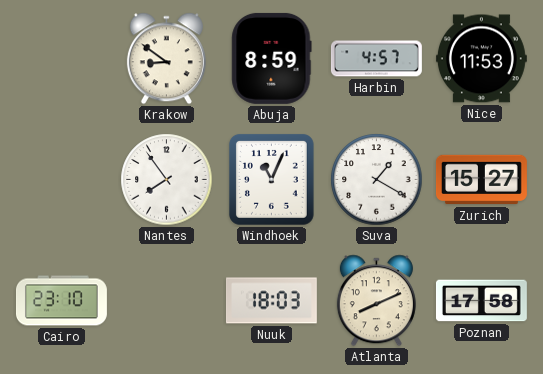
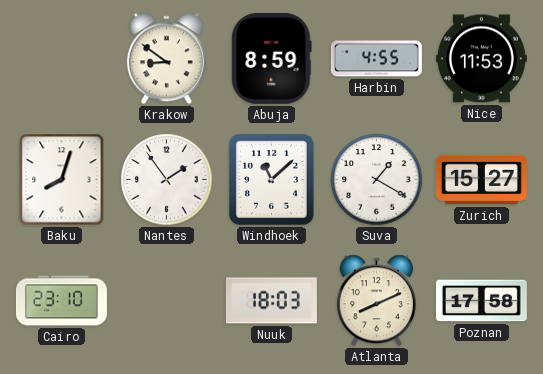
Harbin: 4:57 -> 4:55 (376, 59)
Baku: none -> 8:03 (62, 180)
Nantes: 7:54 -> 1:54 (167, 180)
Windhoek: 11:04 -> 11:08 (271, 179)
